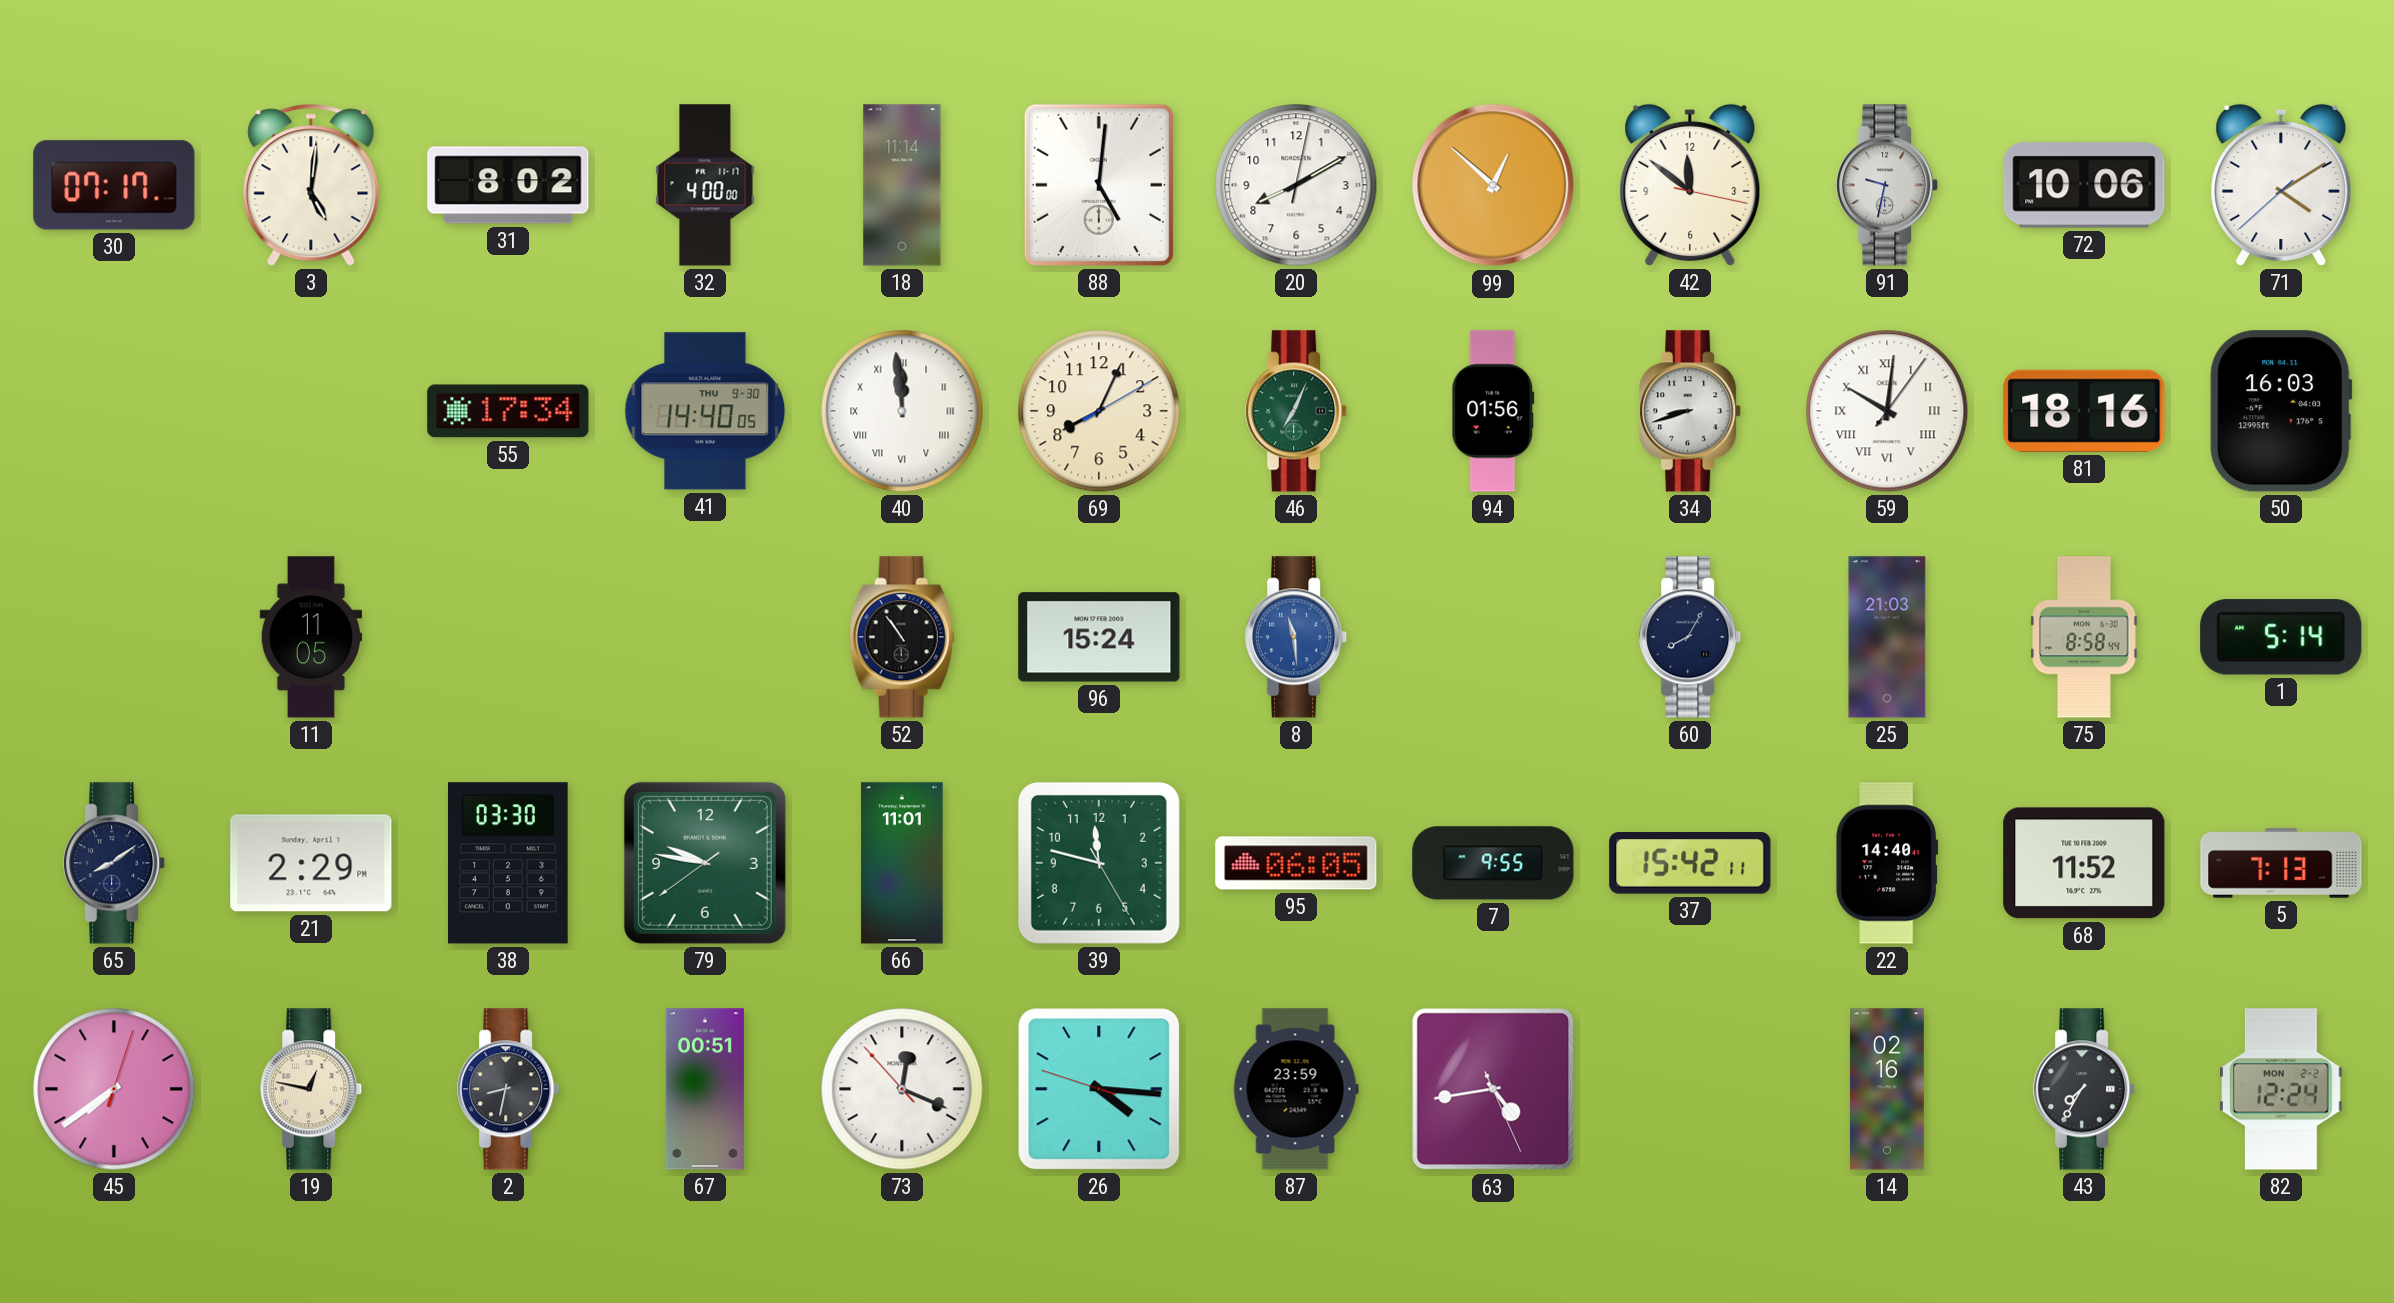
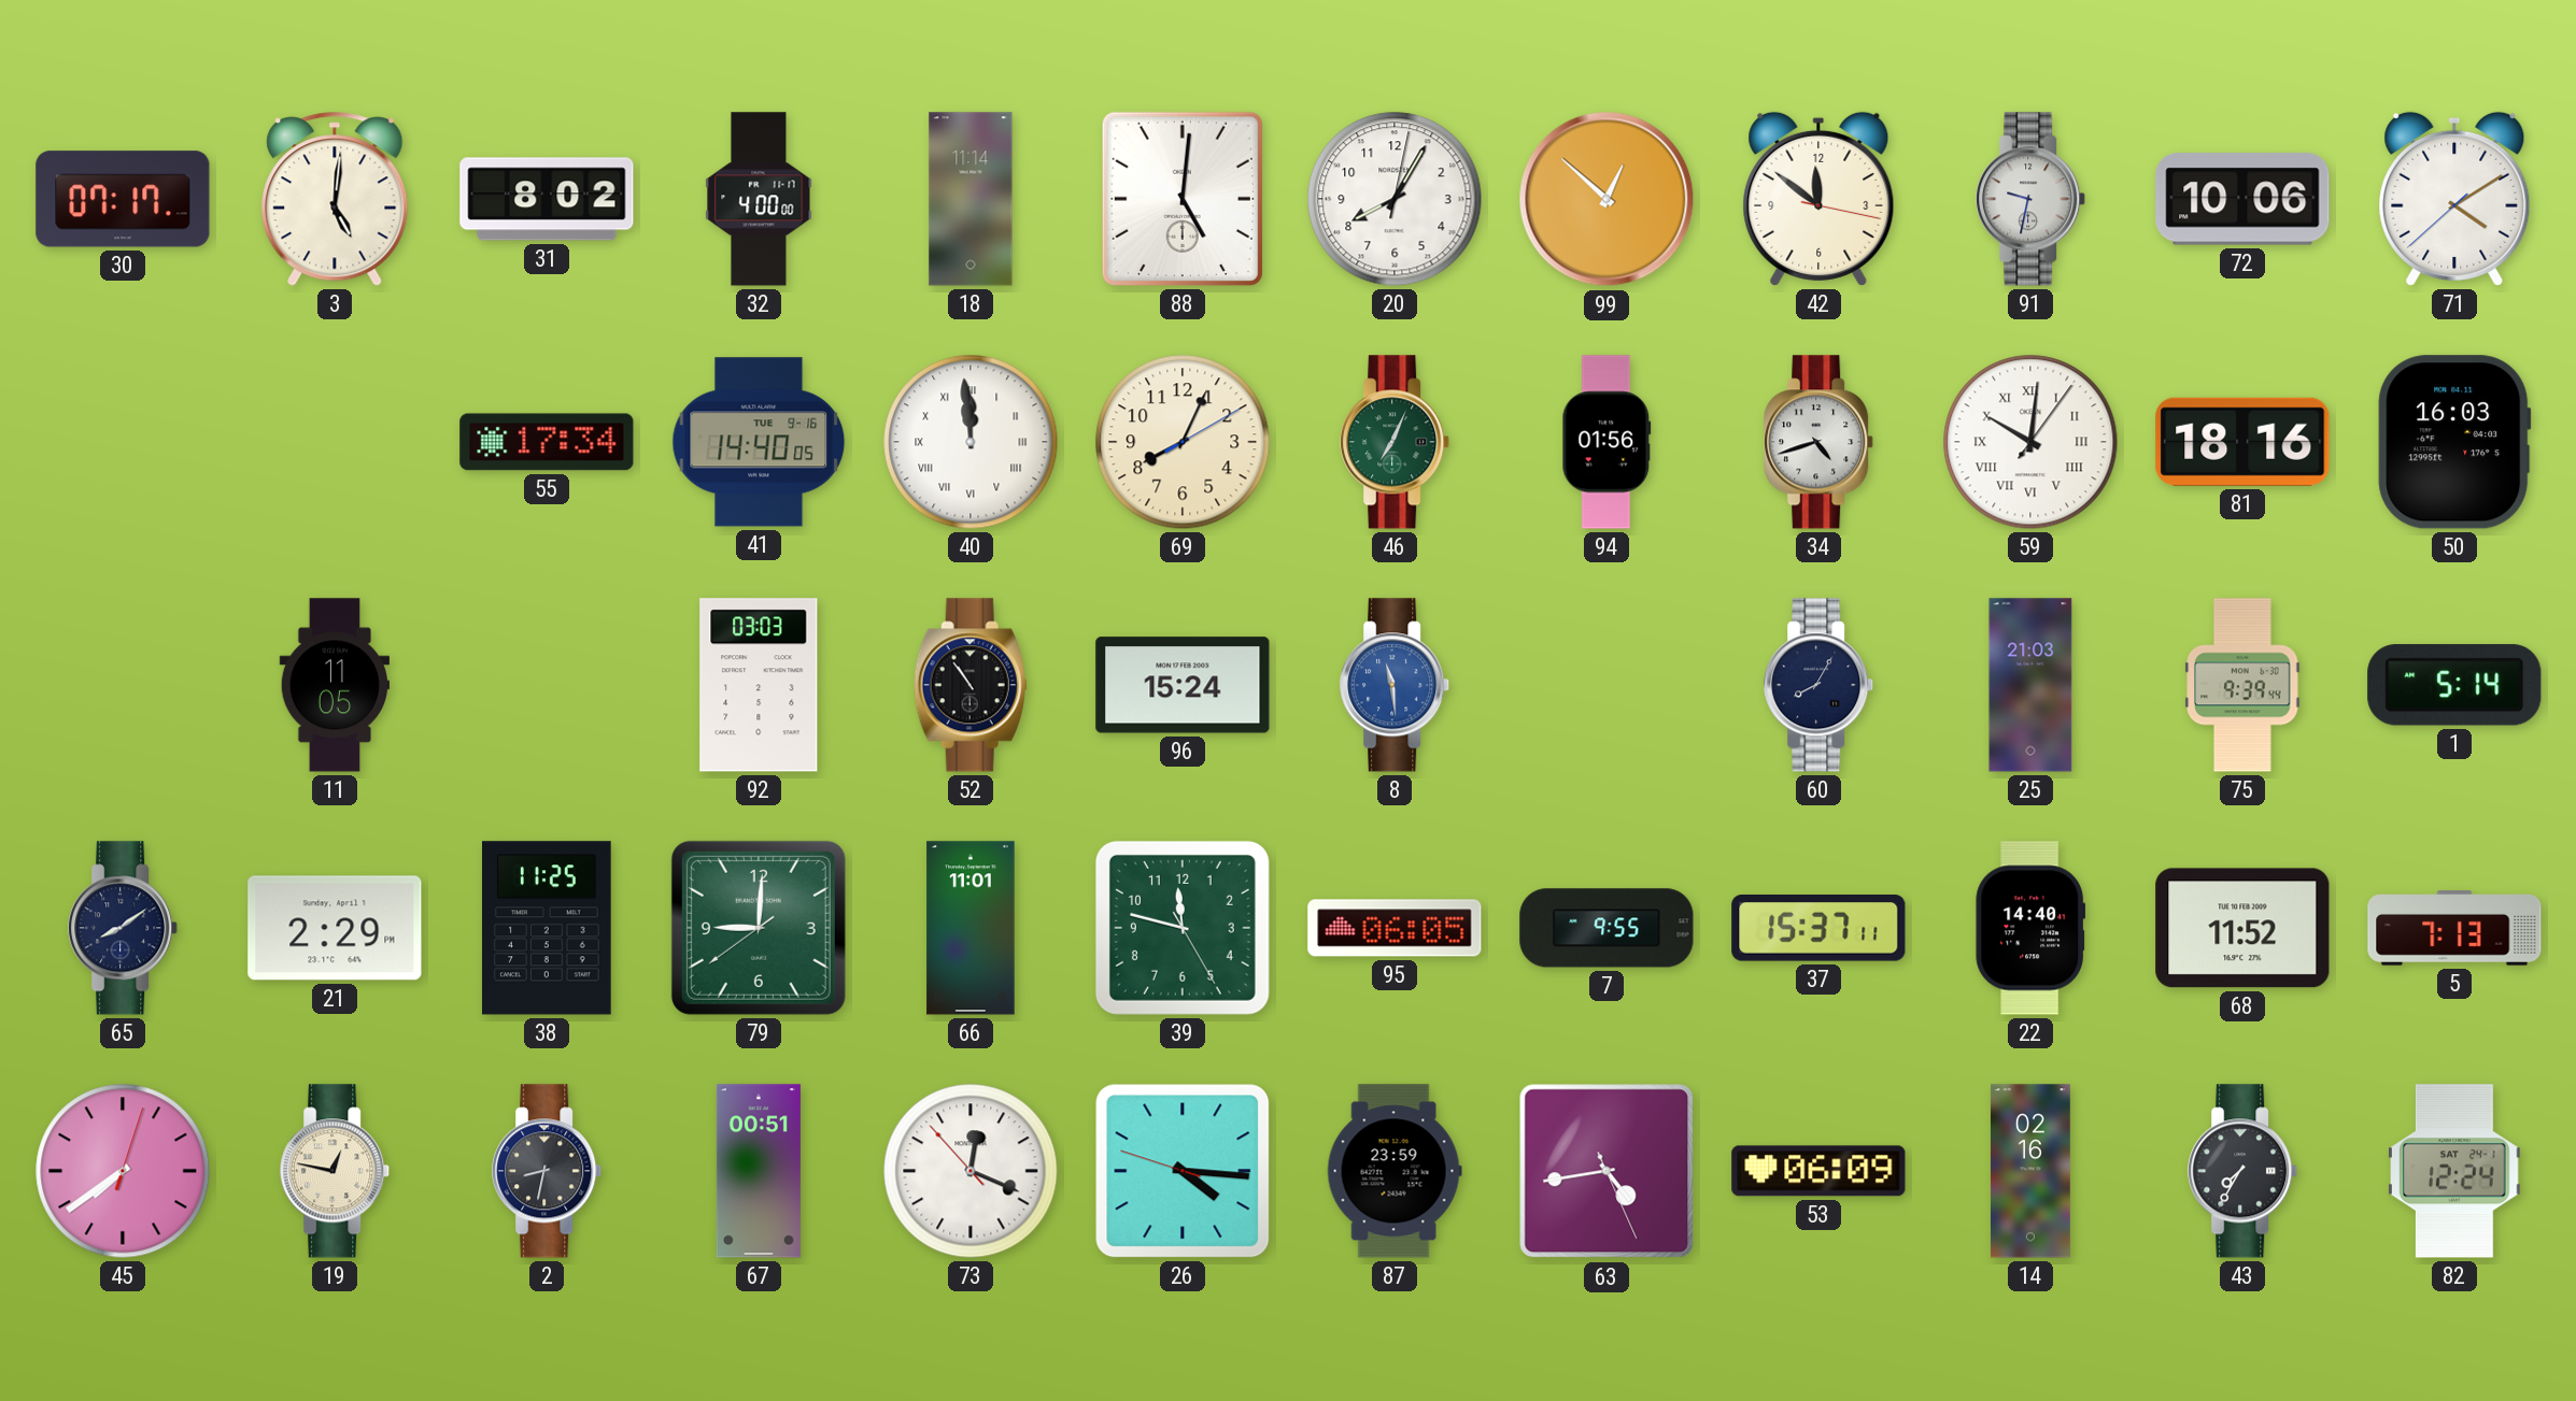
20: 8:10 -> 8:05 (1395, 199)
41 date: THU 9-30 -> TUE 9-16 (759, 442)
34: 8:42 -> 4:42 (1820, 442)
92: none -> 03:03 (759, 685)
75: 8:58 -> 9:39 (2242, 685)
38: 03:30 -> 11:25 (548, 928)
79: 9:46 -> 9:00 (759, 928)
37: 15:42 -> 15:37 (1818, 929)
53: none -> 06:09 (1818, 1171)
82 date: MON 2-2 -> SAT 24-1 (2455, 1171)
